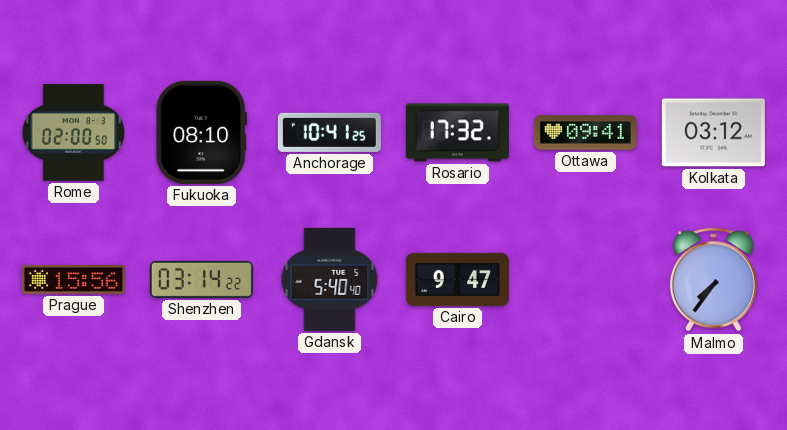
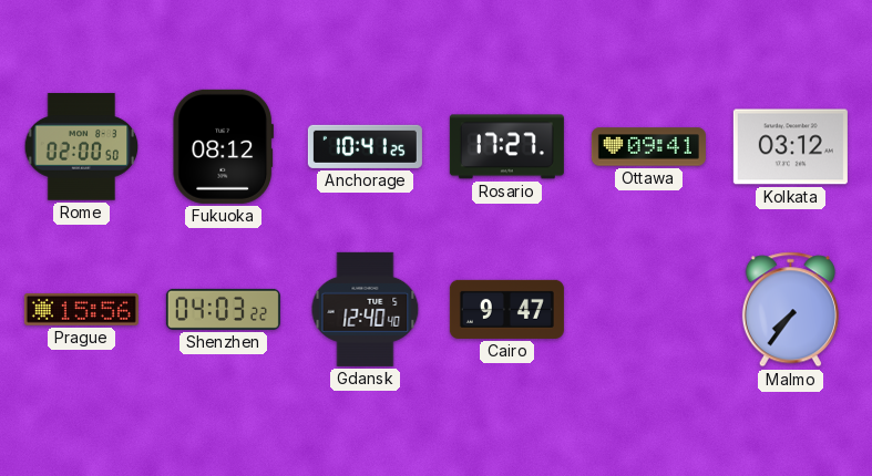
Fukuoka: 08:10 -> 08:12 (223, 146)
Rosario: 17:32 -> 17:27 (506, 147)
Shenzhen: 03:14 -> 04:03 (223, 309)
Gdansk: 5:40 -> 12:40 (366, 309)
